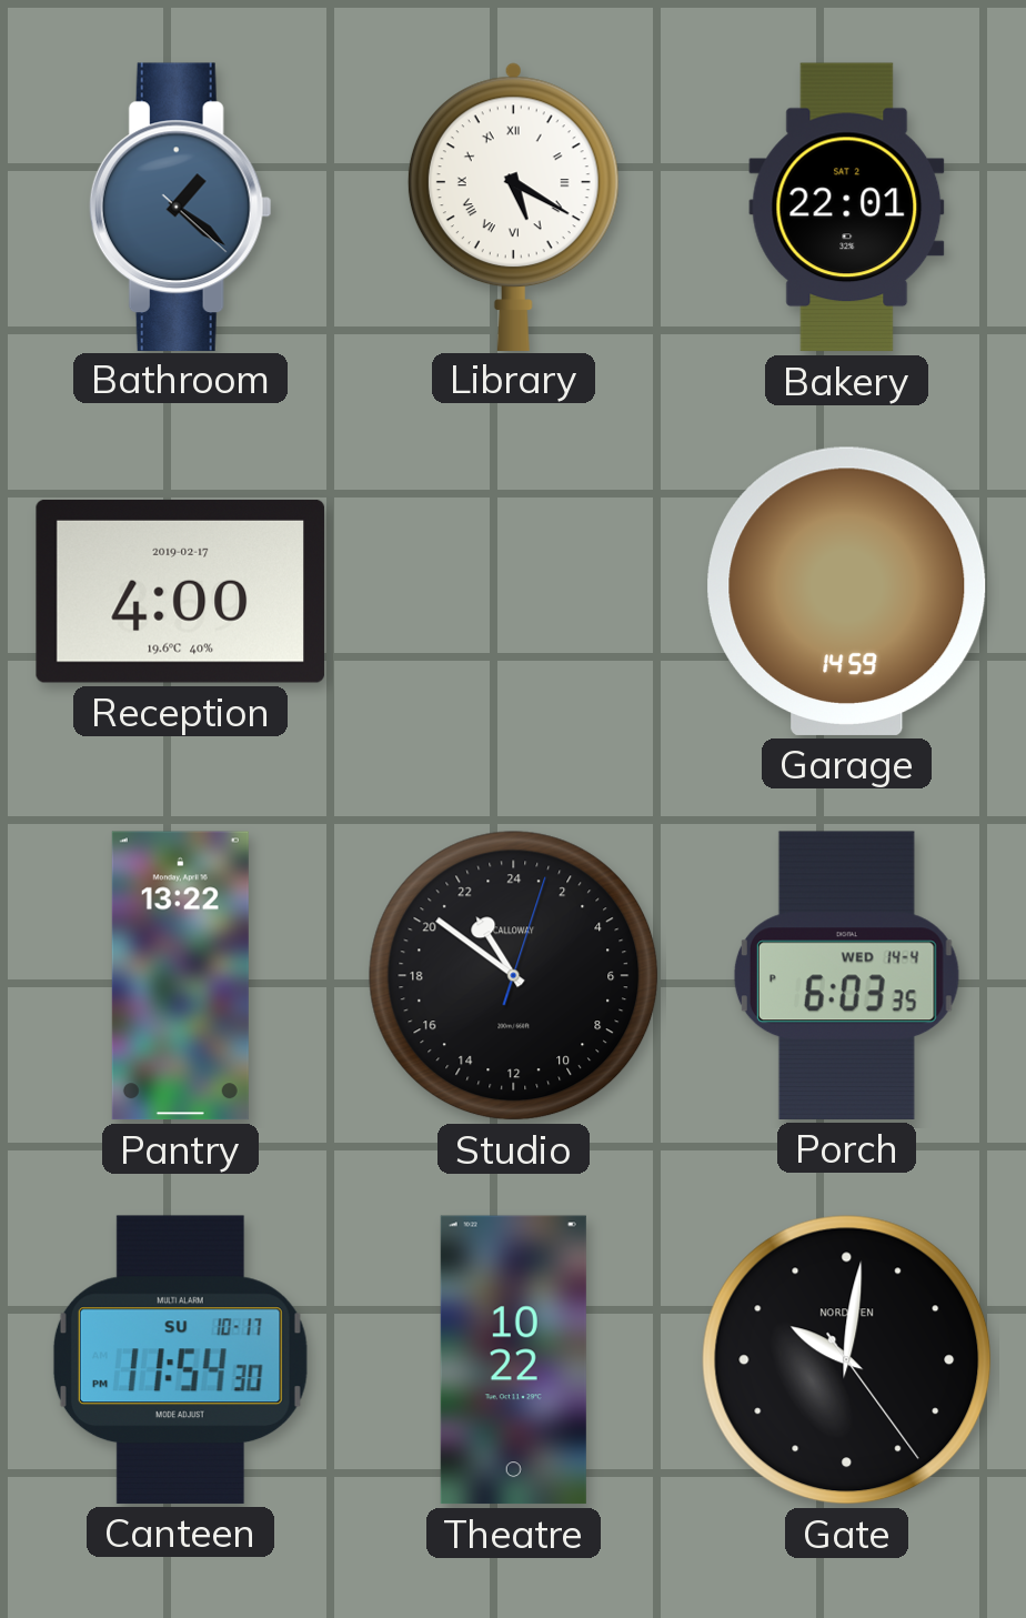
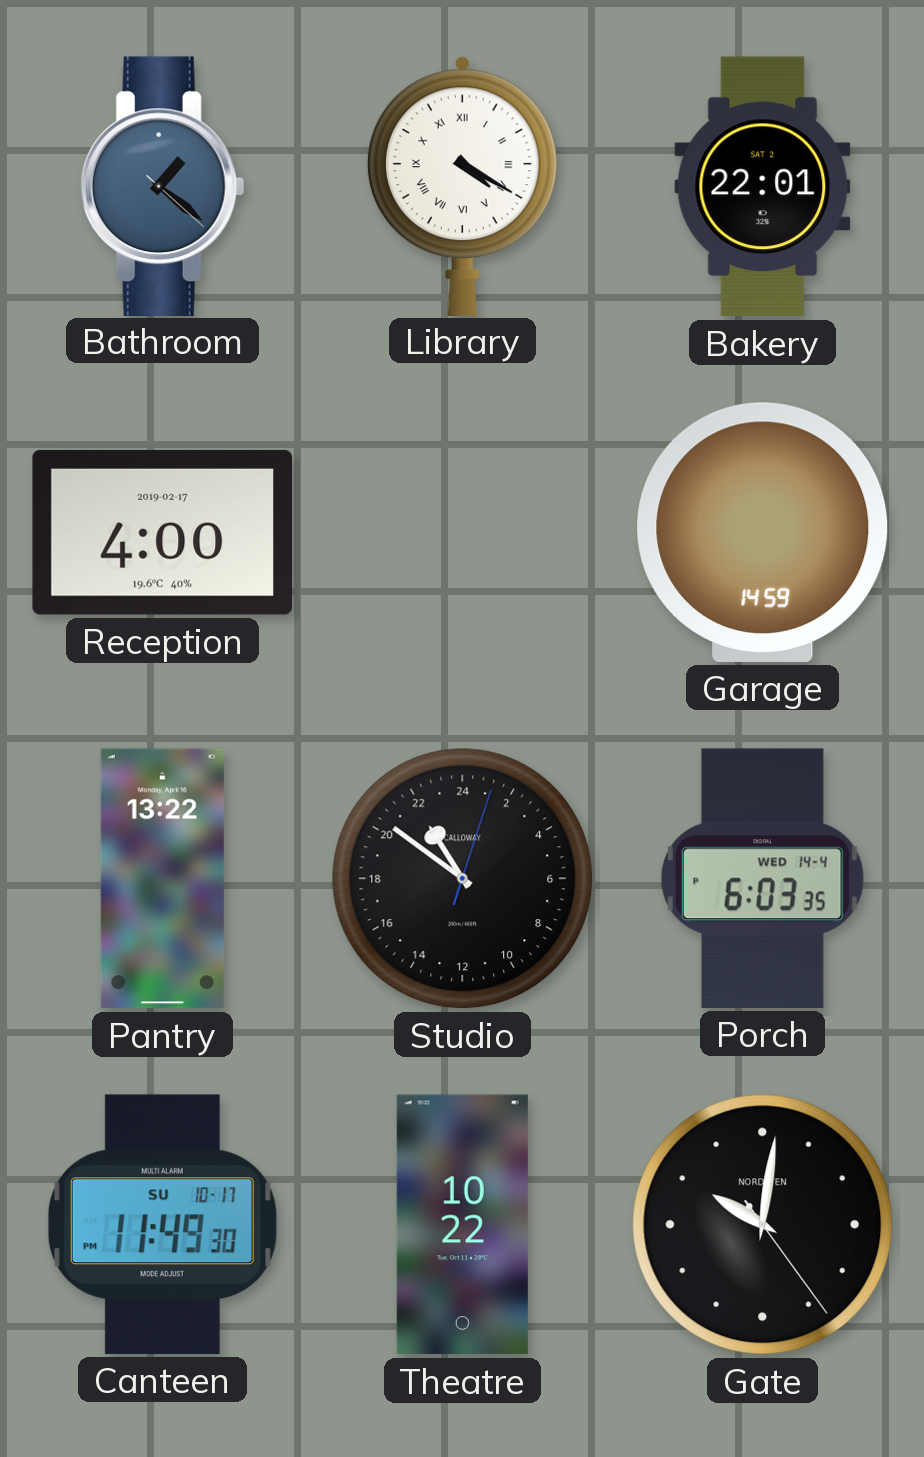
Library: 5:20 -> 4:20 (462, 186)
Canteen: 11:54 -> 11:49 (162, 1224)
